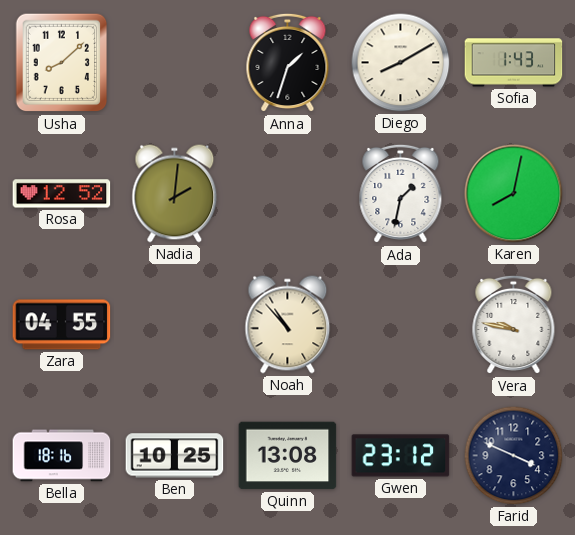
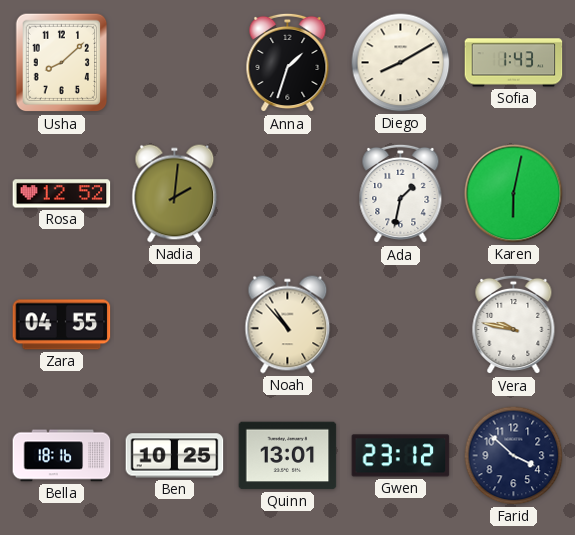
Karen: 8:02 -> 6:02 (514, 194)
Quinn: 13:08 -> 13:01 (288, 456)
Farid: 3:49 -> 3:52 (514, 456)
